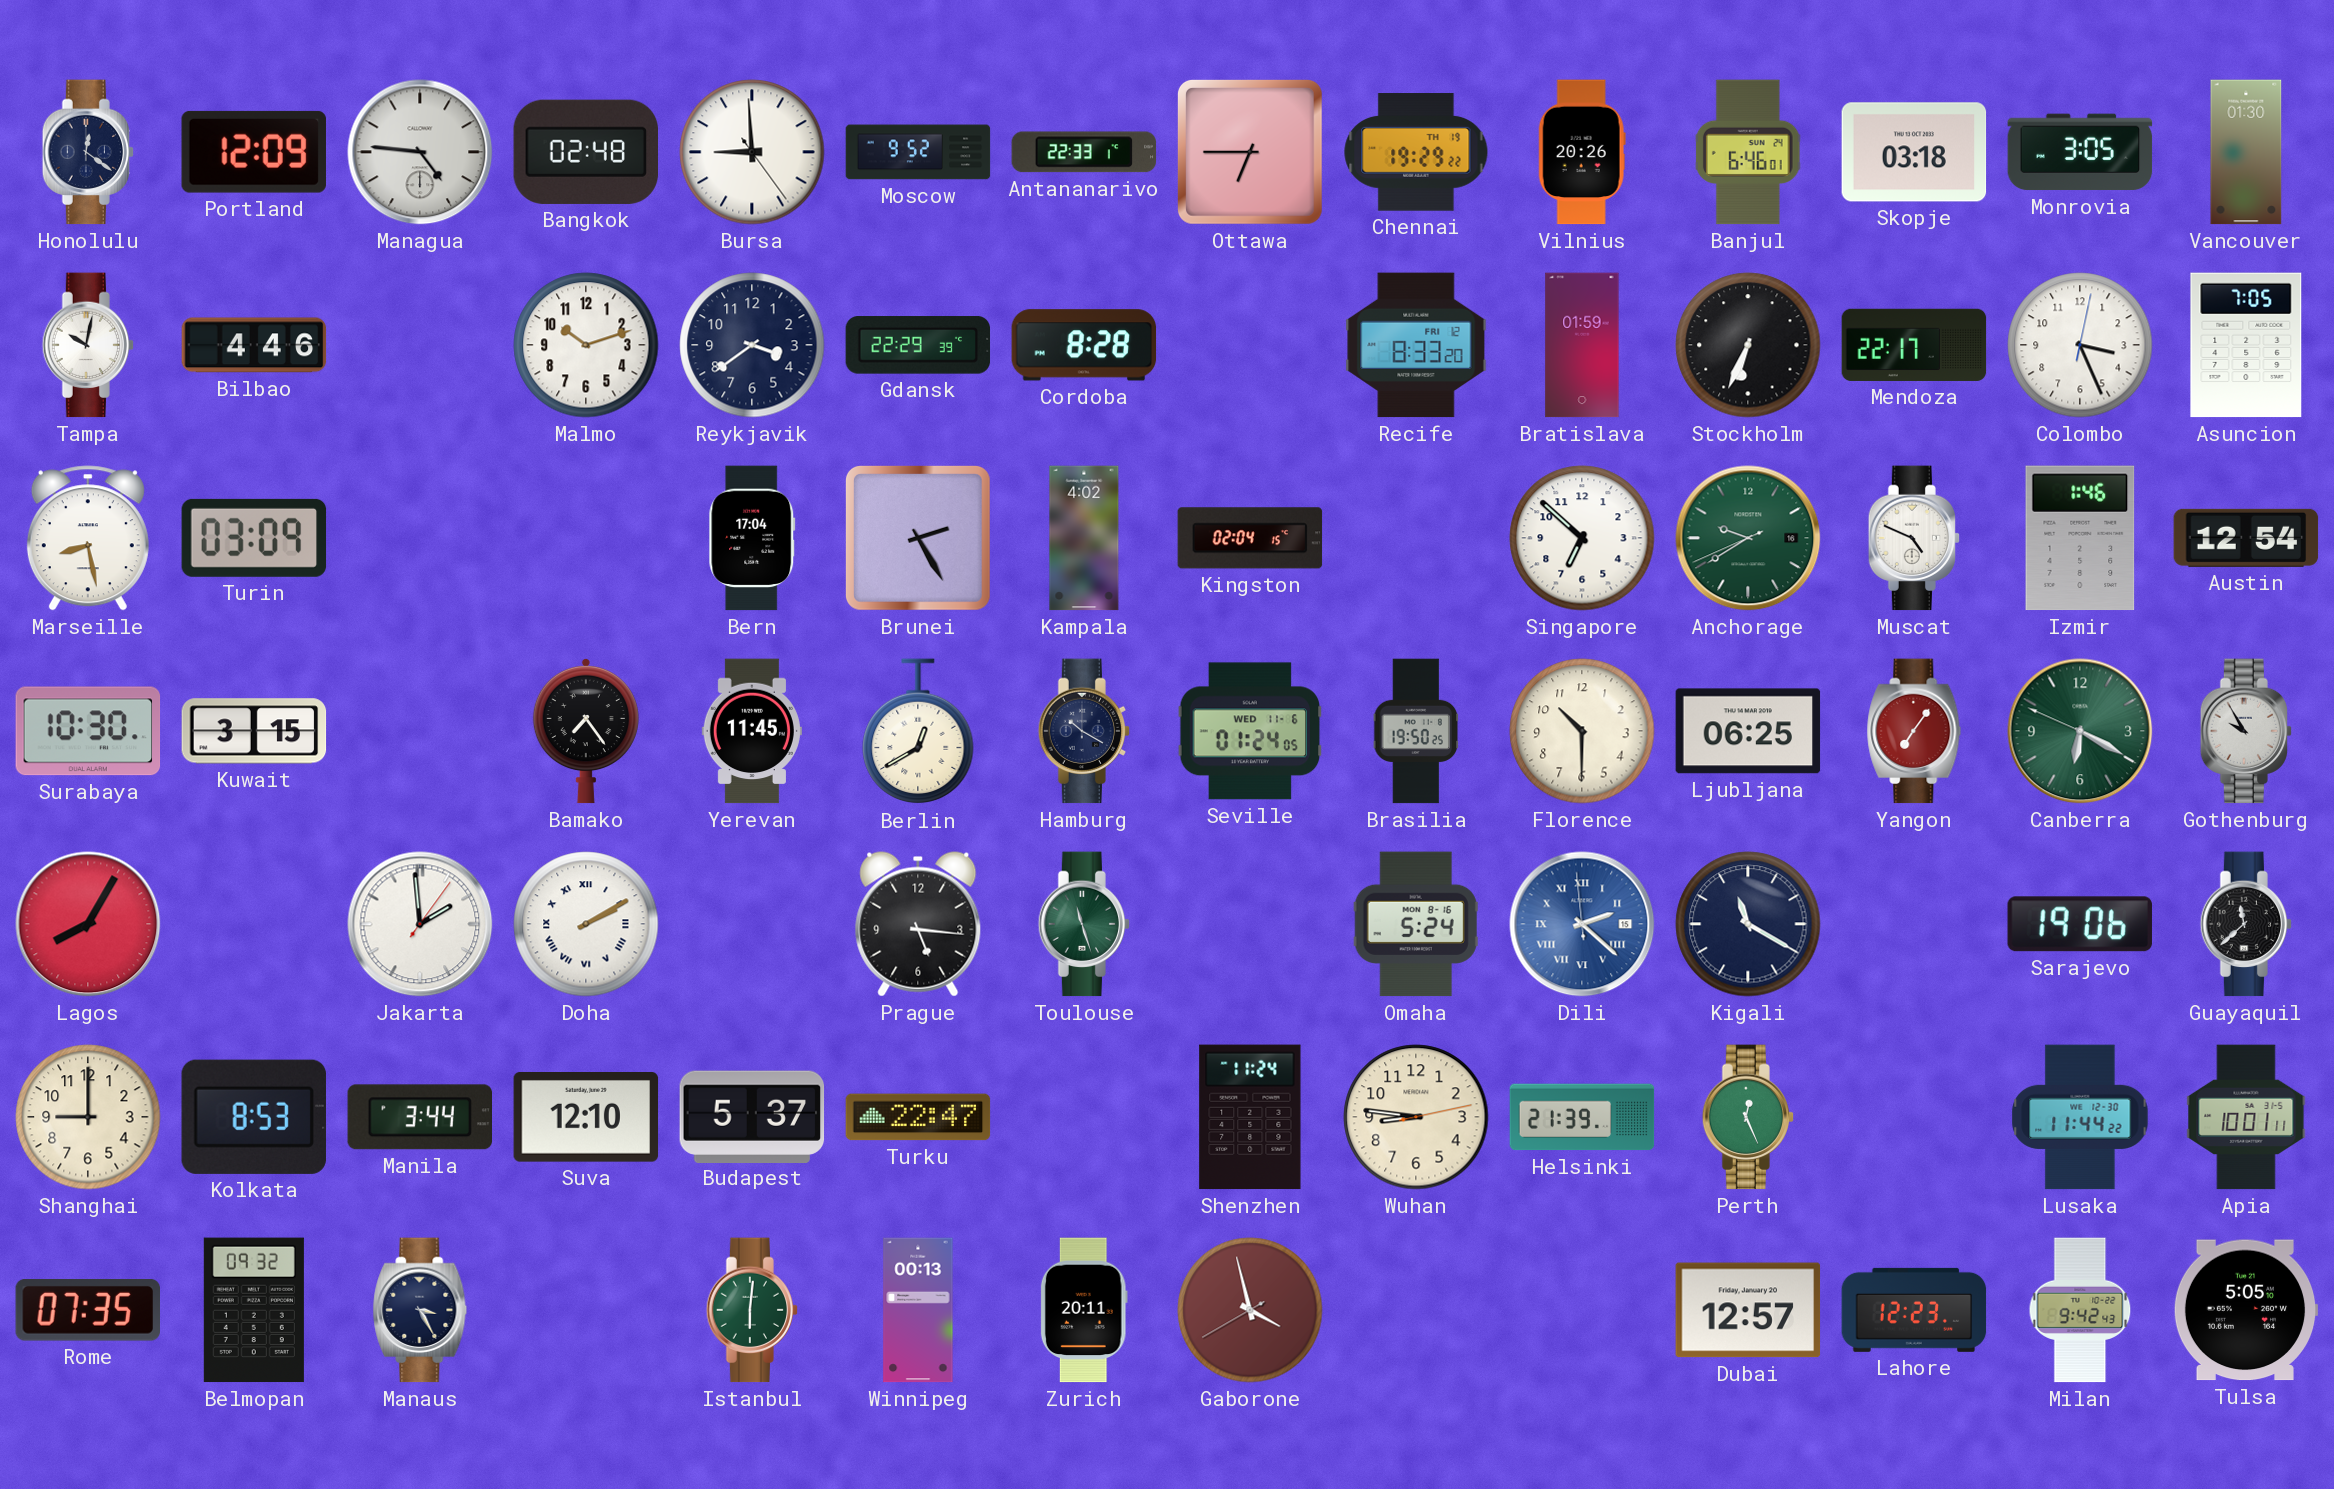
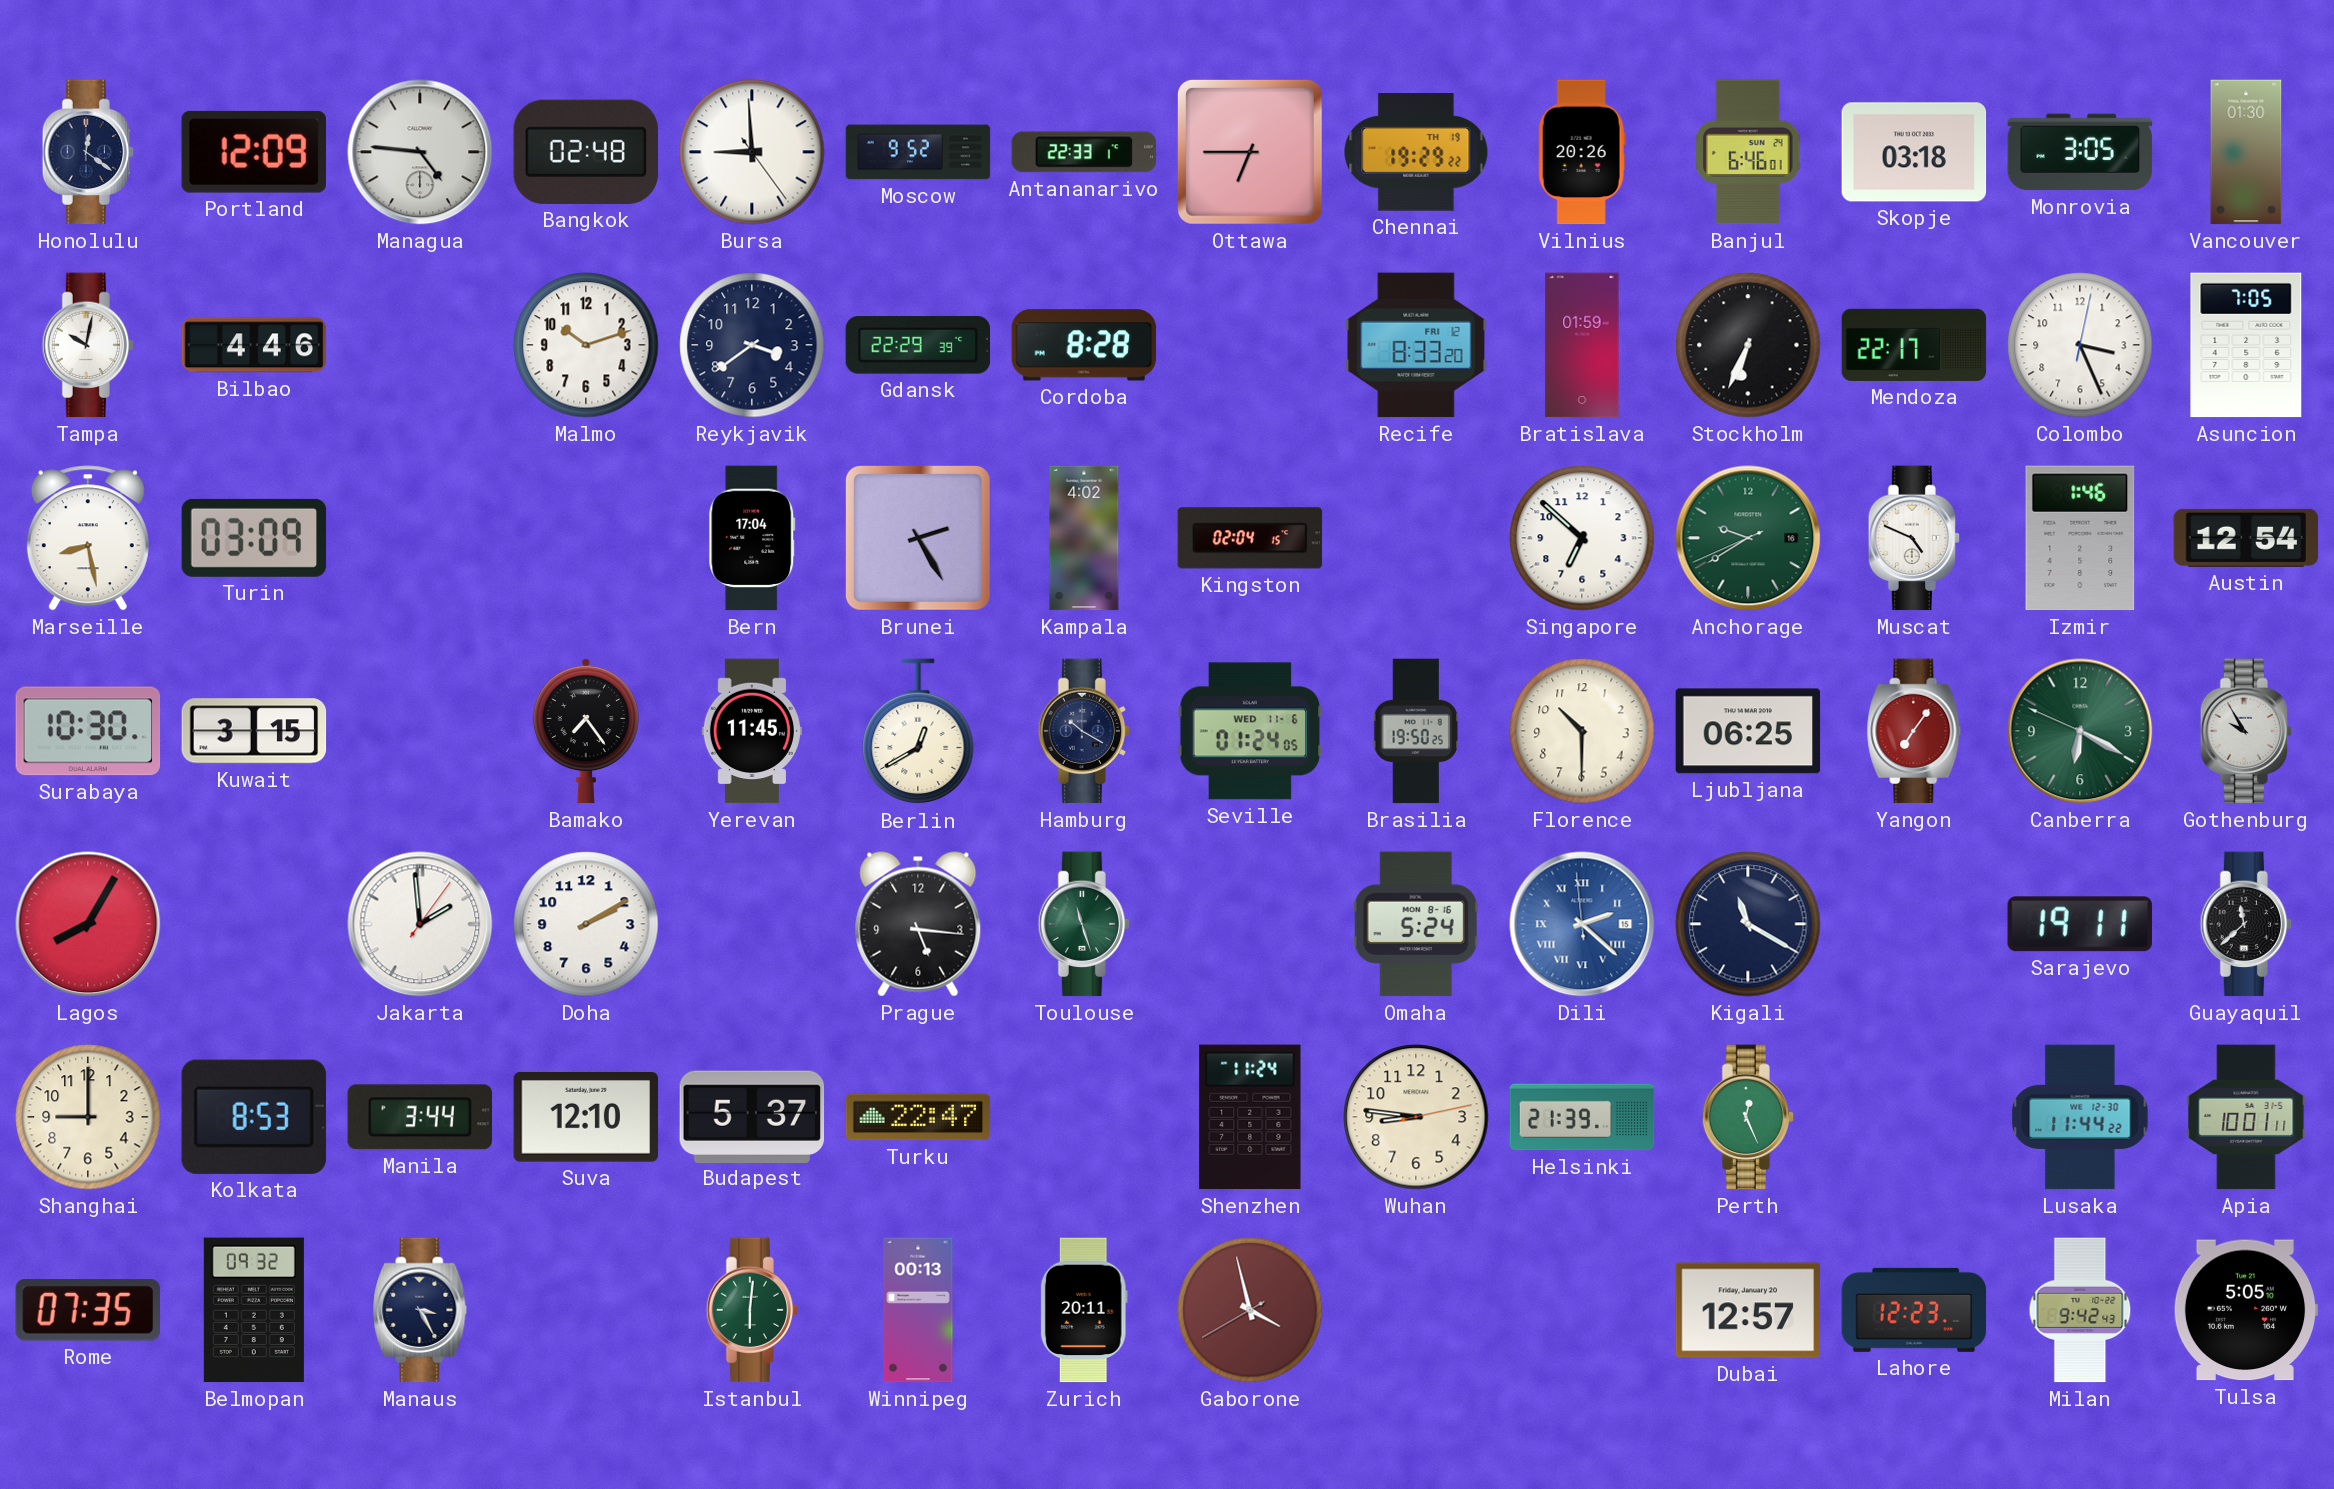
Doha numerals: Roman -> Arabic (586, 924)
Sarajevo: 19:06 -> 19:11 (2080, 924)
